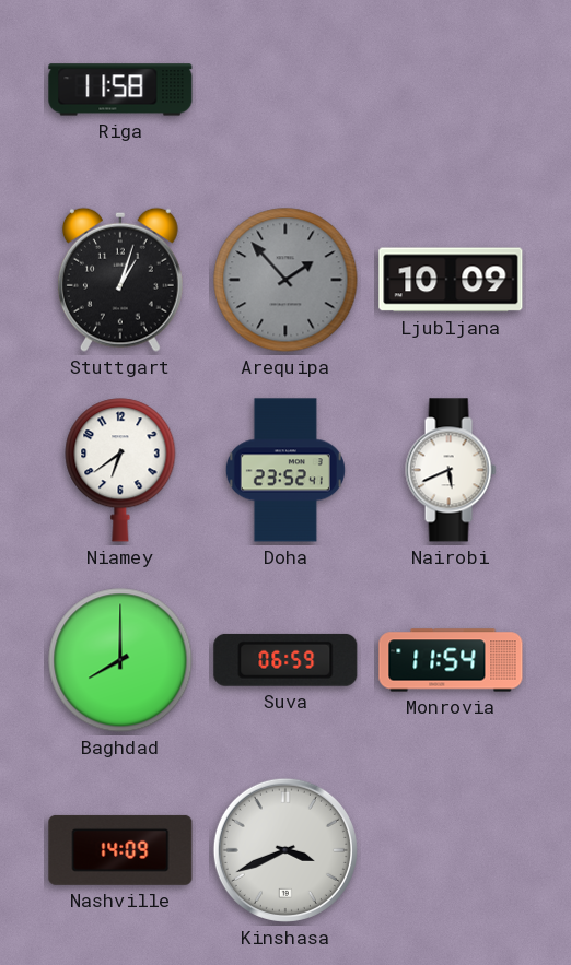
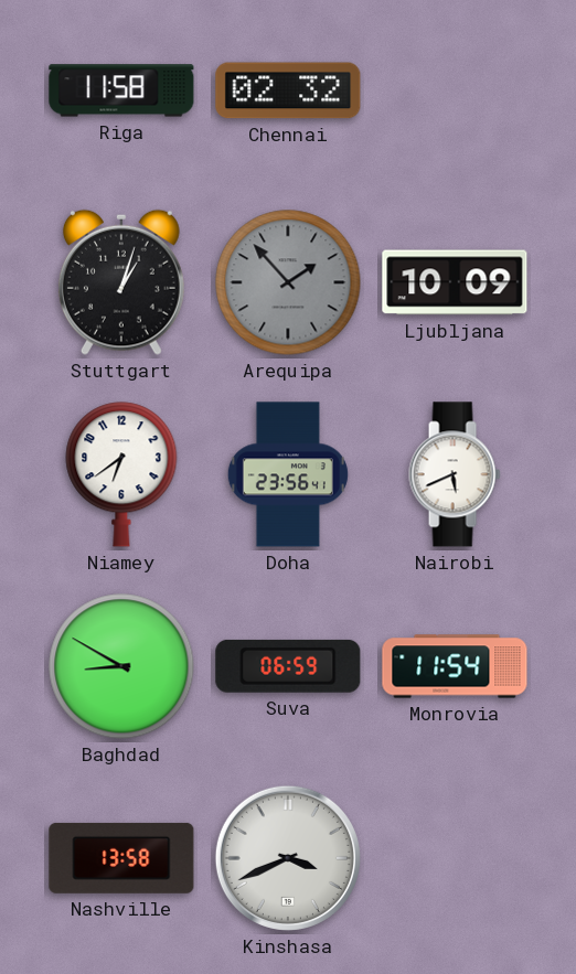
Chennai: none -> 02:32 (288, 90)
Doha: 23:52 -> 23:56 (288, 474)
Baghdad: 8:00 -> 8:50 (121, 666)
Nashville: 14:09 -> 13:58 (121, 858)
